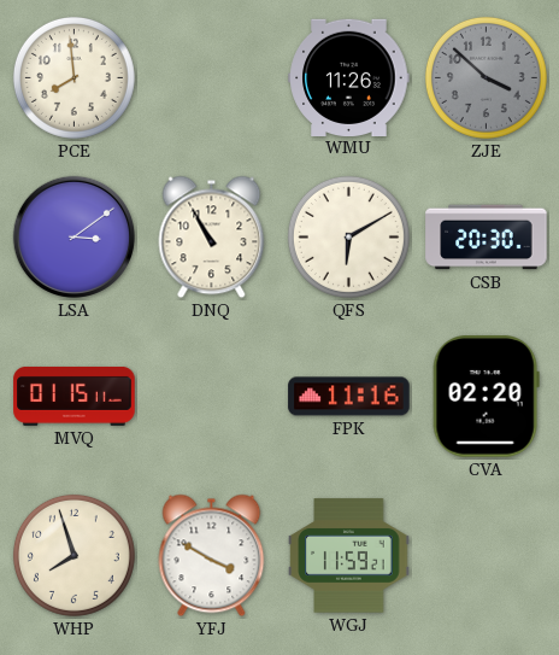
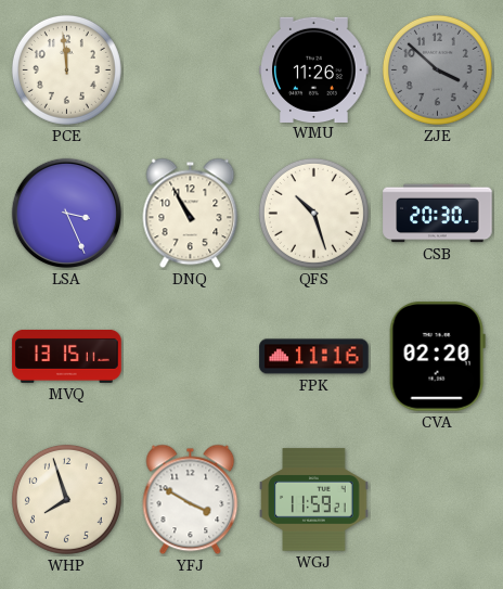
PCE: 7:59 -> 11:59 (66, 69)
LSA: 3:09 -> 3:26 (66, 213)
QFS: 6:10 -> 10:27 (313, 213)
MVQ: 01:15 -> 13:15 (67, 356)
